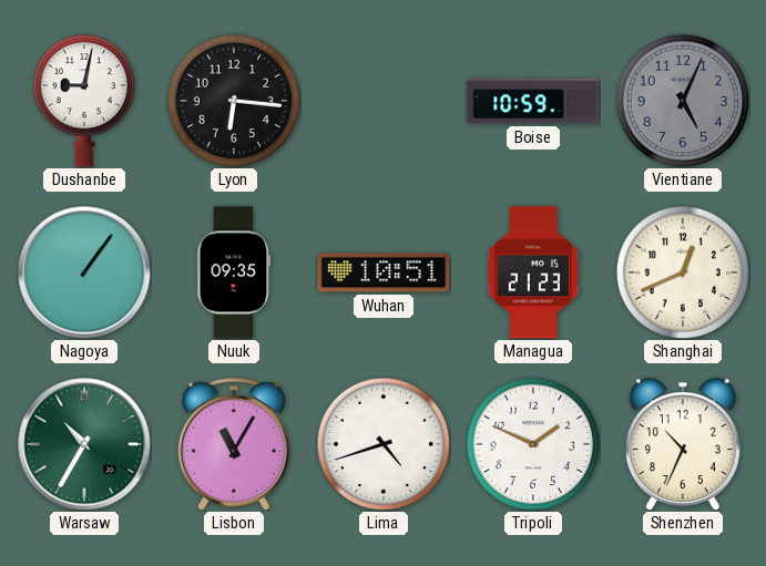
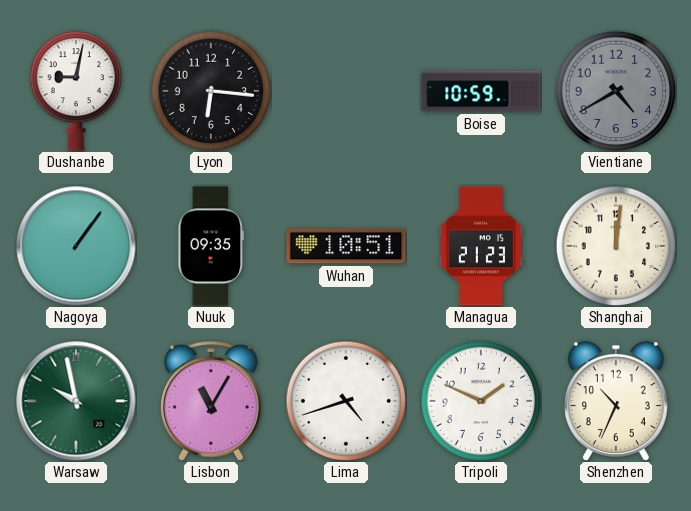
Vientiane: 5:04 -> 4:40 (616, 91)
Shanghai: 12:41 -> 12:01 (616, 246)
Warsaw: 10:35 -> 9:58 (76, 401)
